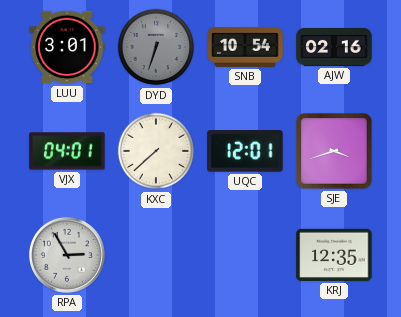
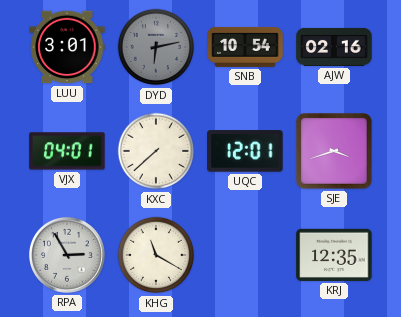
DYD: 6:33 -> 6:13 (156, 47)
KHG: none -> 11:20 (156, 255)
